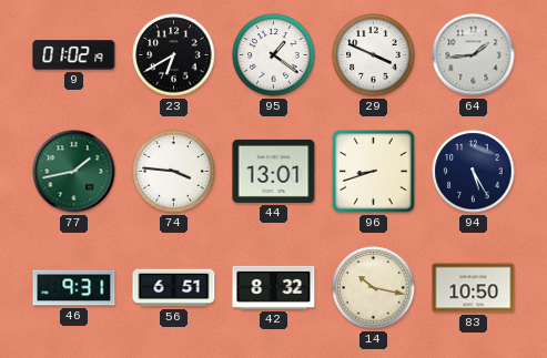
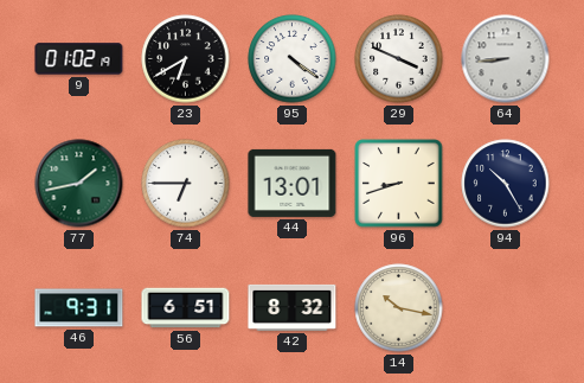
95: 1:21 -> 4:21 (293, 59)
64: 1:44 -> 8:44 (506, 59)
74: 3:46 -> 6:45 (186, 184)
94: 5:25 -> 10:25 (506, 184)
83: 10:50 -> none (474, 288)
